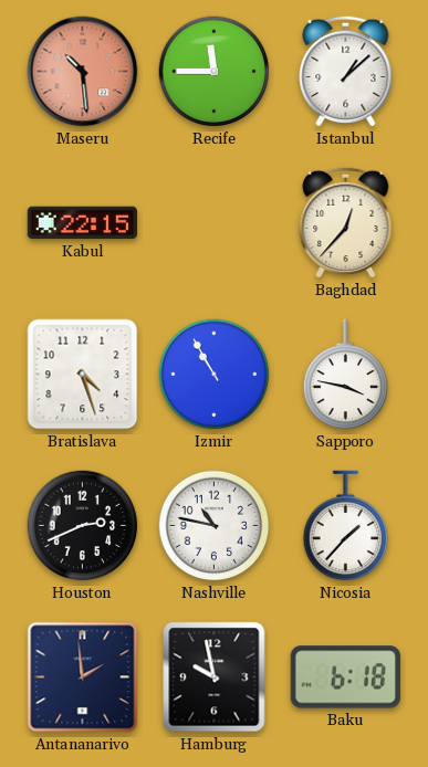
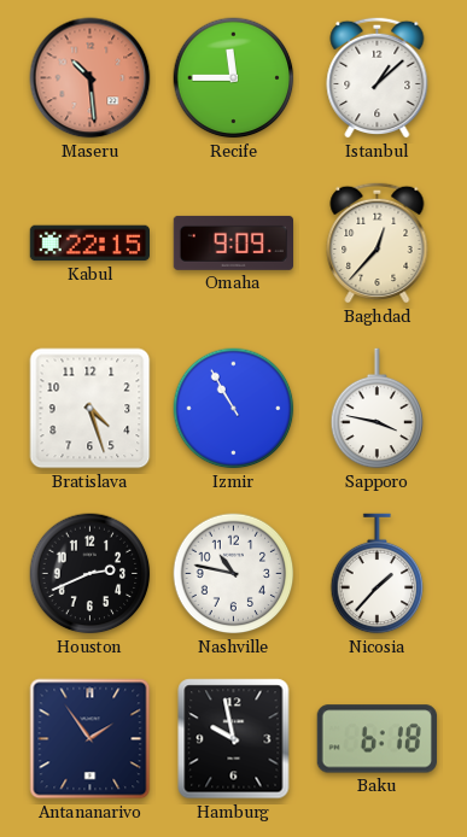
Omaha: none -> 9:09 (233, 242)
Antananarivo: 1:59 -> 1:54 (91, 739)
